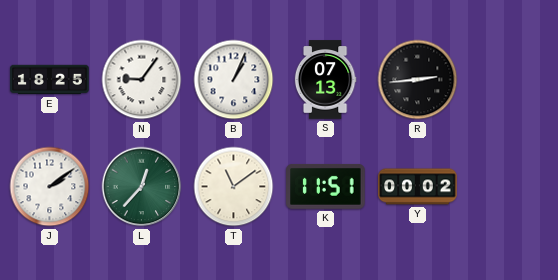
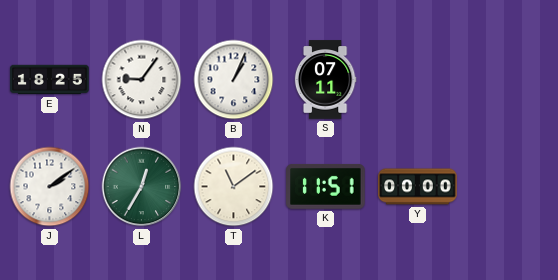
S: 07:13 -> 07:11 (325, 80)
R: 2:44 -> none (418, 80)
L: 12:37 -> 12:35 (142, 187)
Y: 00:02 -> 00:00 (418, 187)
